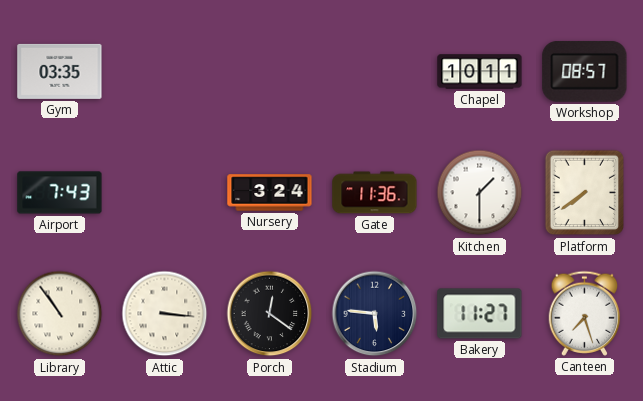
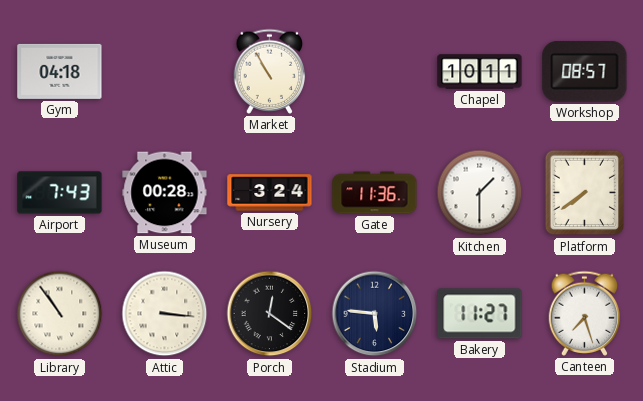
Gym: 03:35 -> 04:18 (60, 71)
Market: none -> 10:55 (270, 71)
Museum: none -> 00:28 (165, 193)
